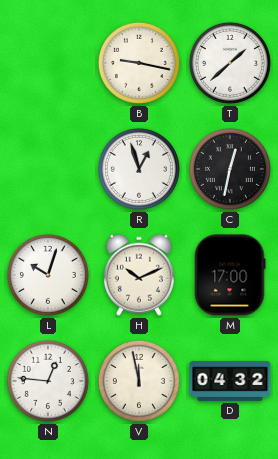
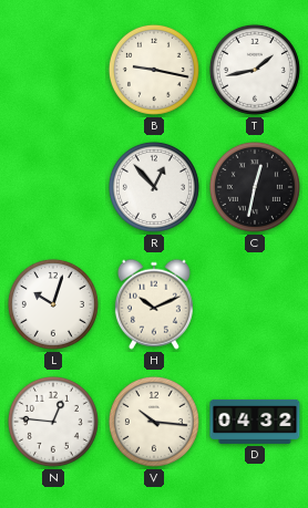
T: 1:38 -> 1:43 (255, 70)
R: 12:57 -> 12:53 (154, 187)
M: 17:00 -> none (230, 275)
V: 11:58 -> 10:16 (154, 422)
